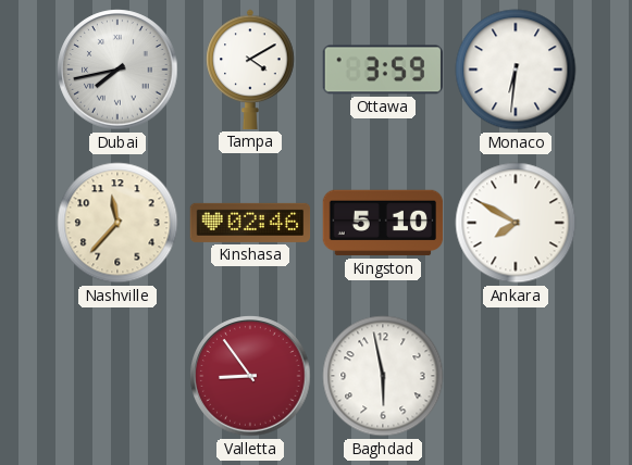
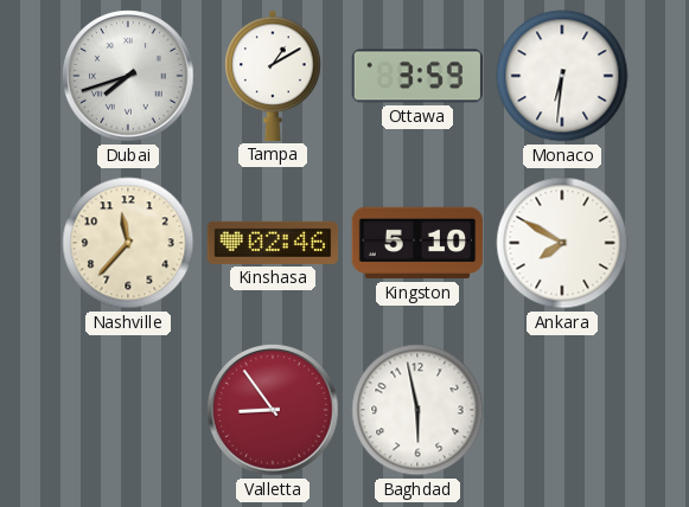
Dubai: 7:43 -> 7:42 (128, 76)
Tampa: 4:10 -> 1:10 (273, 76)
